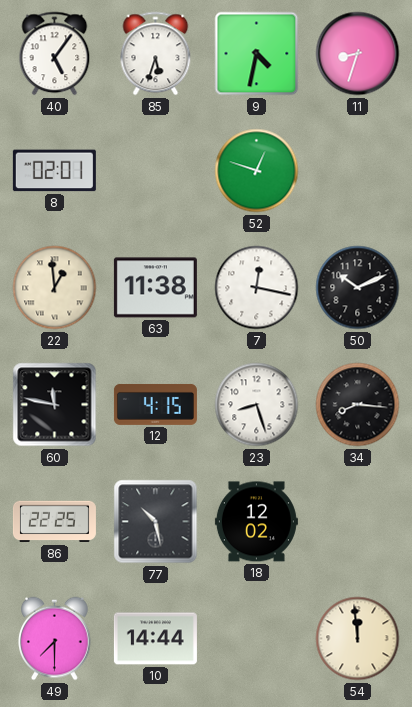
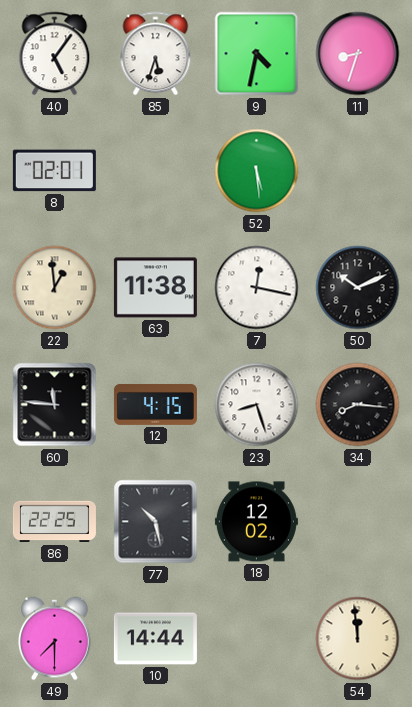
52: 12:48 -> 5:29 (257, 171)
60: 11:47 -> 11:46 (55, 405)
